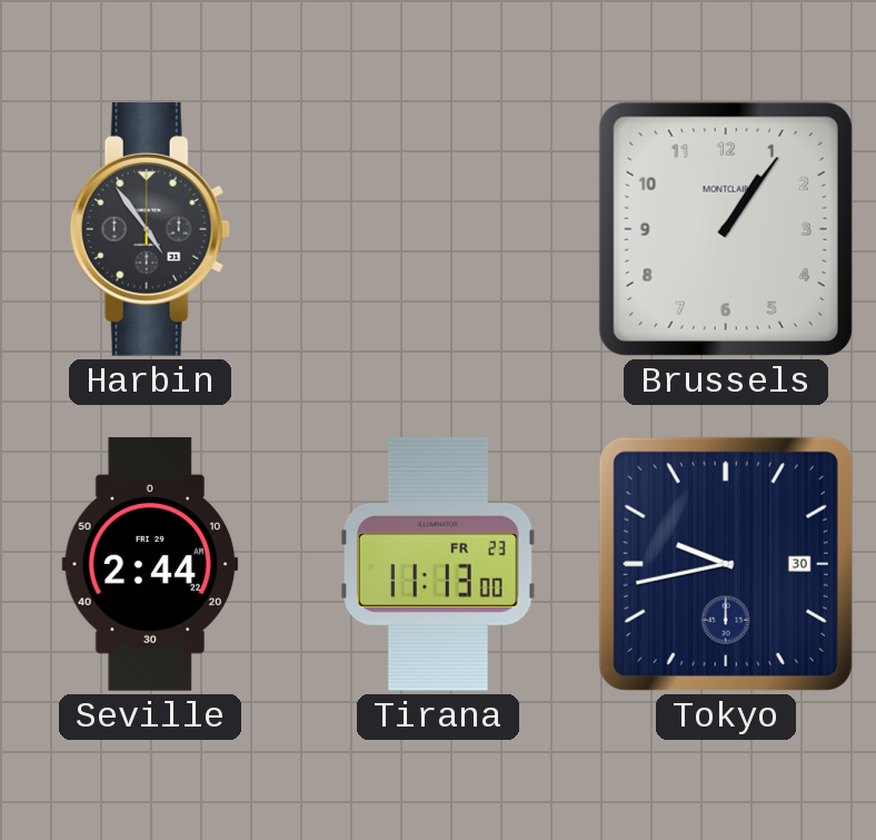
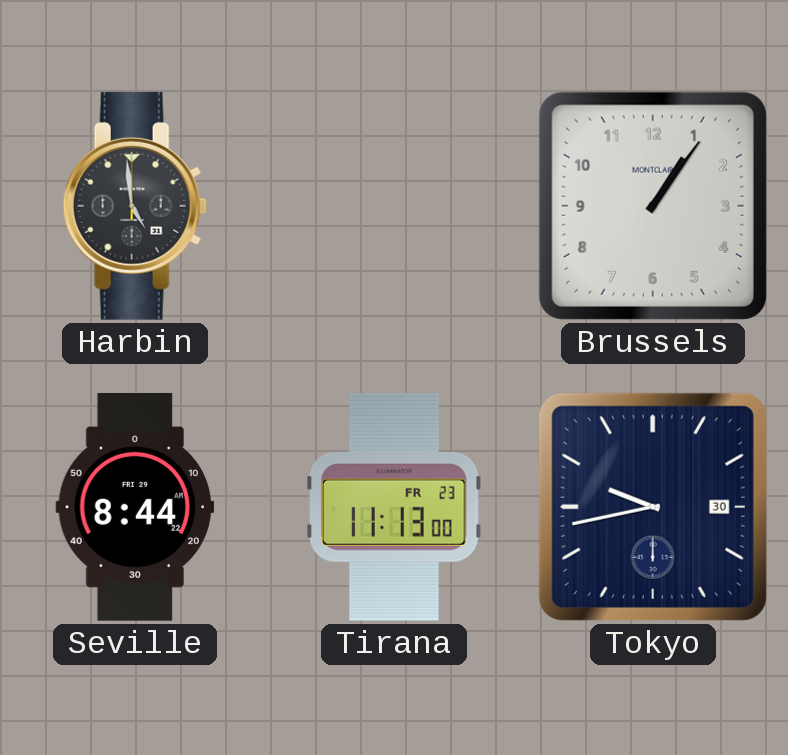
Harbin: 4:54 -> 4:59 (135, 206)
Seville: 2:44 -> 8:44 (135, 507)
